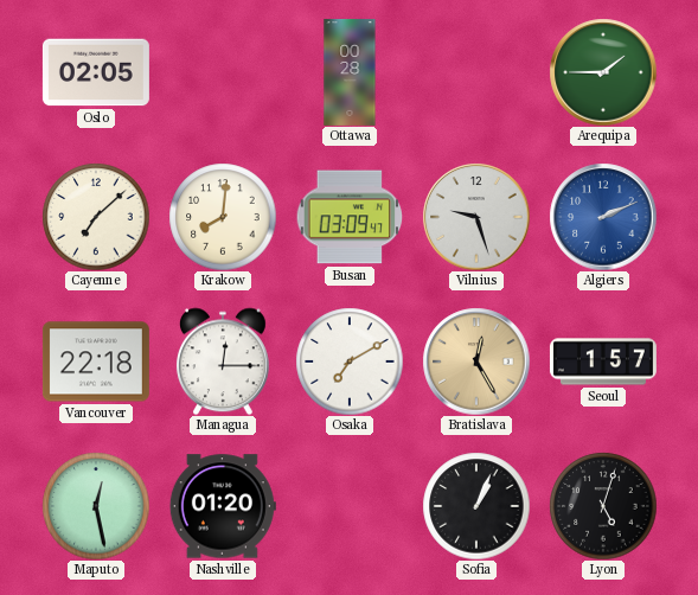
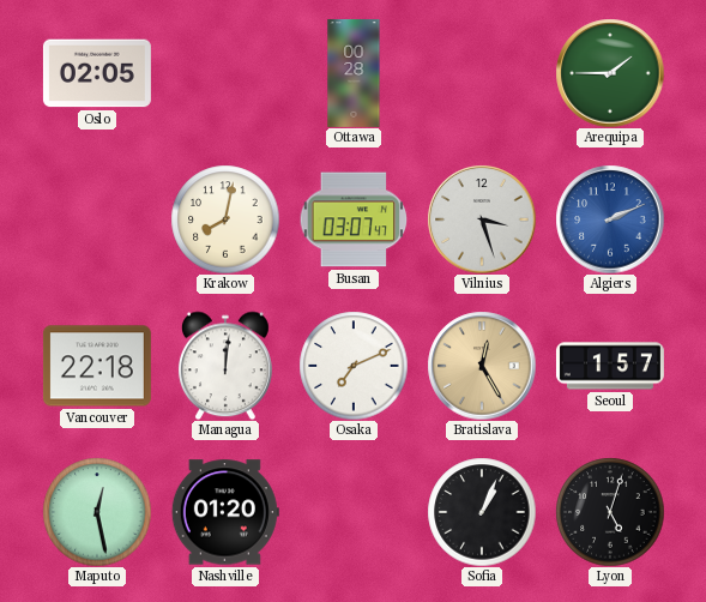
Cayenne: 7:08 -> none (96, 217)
Krakow: 8:01 -> 8:02 (225, 219)
Busan: 03:09 -> 03:07 (354, 219)
Vilnius: 9:27 -> 3:27 (482, 219)
Managua: 12:15 -> 12:01 (225, 366)
Osaka: 7:10 -> 7:11 (354, 366)
